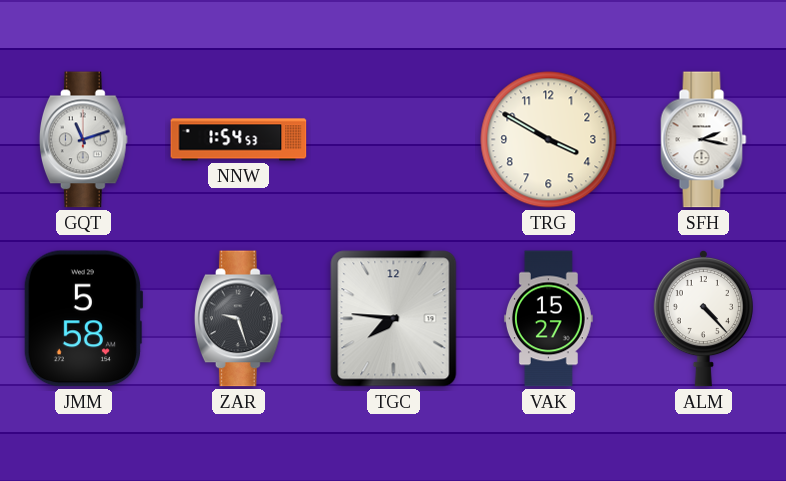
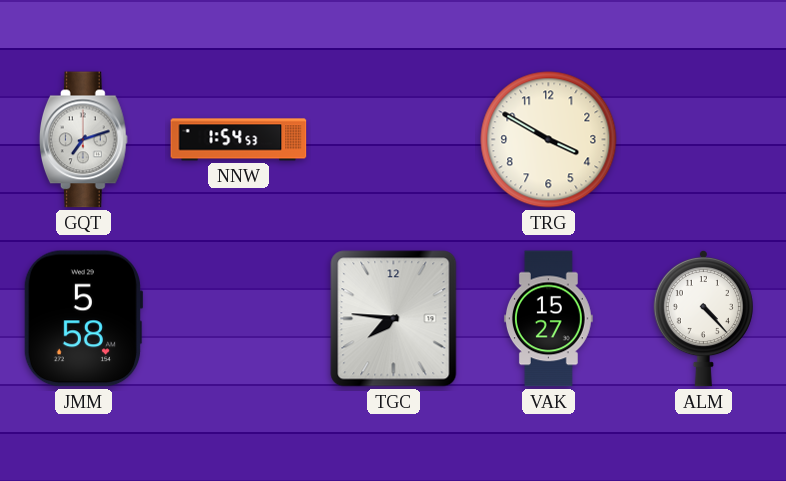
GQT: 11:12 -> 7:12 (83, 140)
SFH: 2:17 -> none (704, 140)
ZAR: 9:27 -> none (238, 319)
